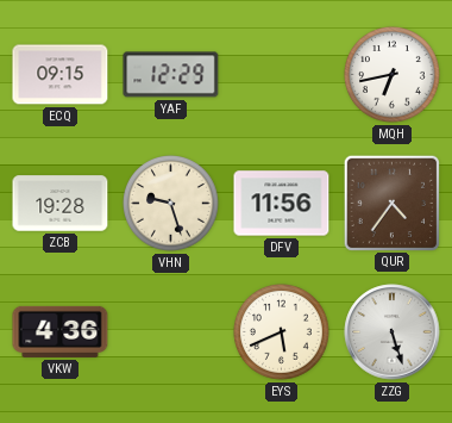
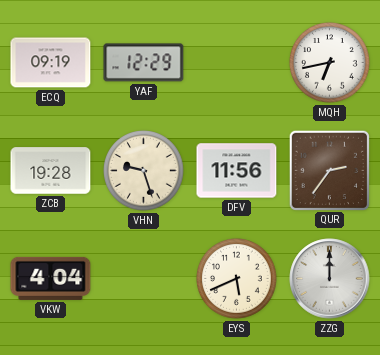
ECQ: 09:15 -> 09:19 (51, 63)
QUR: 4:36 -> 2:36 (329, 170)
VKW: 4:36 -> 4:04 (51, 278)
ZZG: 5:27 -> 12:00 (330, 279)
